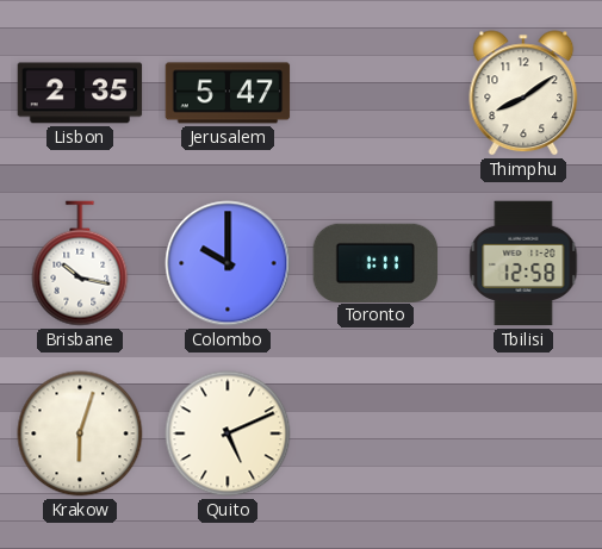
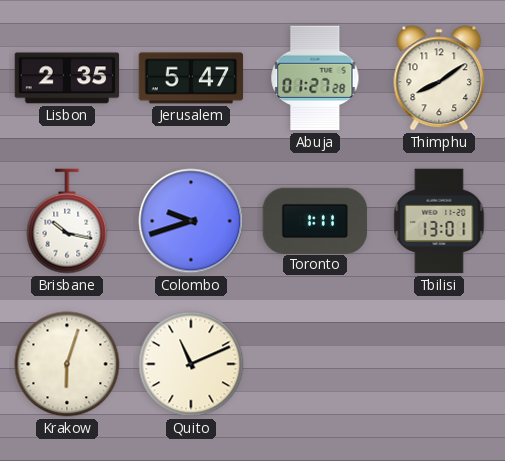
Abuja: none -> 01:27 (315, 78)
Colombo: 10:00 -> 9:42 (191, 221)
Tbilisi: 12:58 -> 13:01 (439, 221)
Quito: 5:11 -> 11:11 (191, 364)
